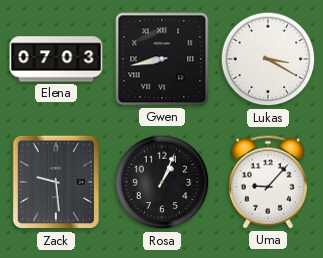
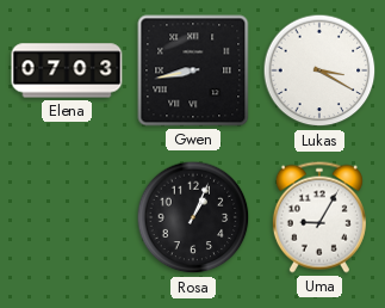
Zack: 9:29 -> none (55, 182)
Uma: 9:07 -> 9:05 (319, 217)
